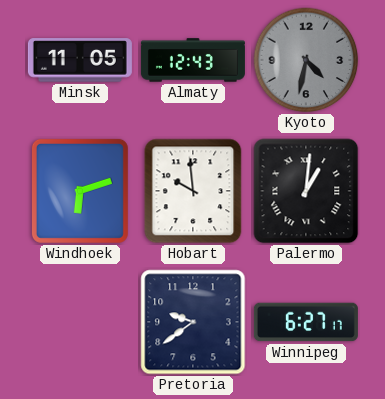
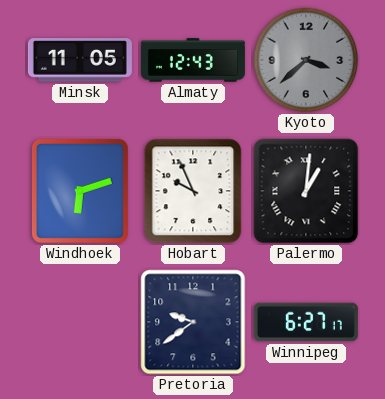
Kyoto: 4:32 -> 3:38 (306, 60)
Hobart: 9:59 -> 9:56 (193, 191)
